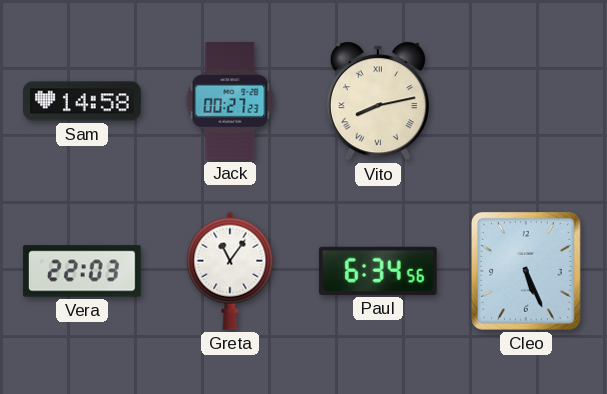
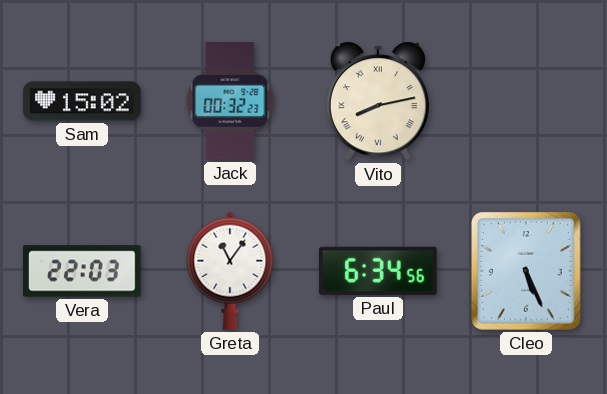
Sam: 14:58 -> 15:02 (82, 101)
Jack: 00:27 -> 00:32 (230, 101)
